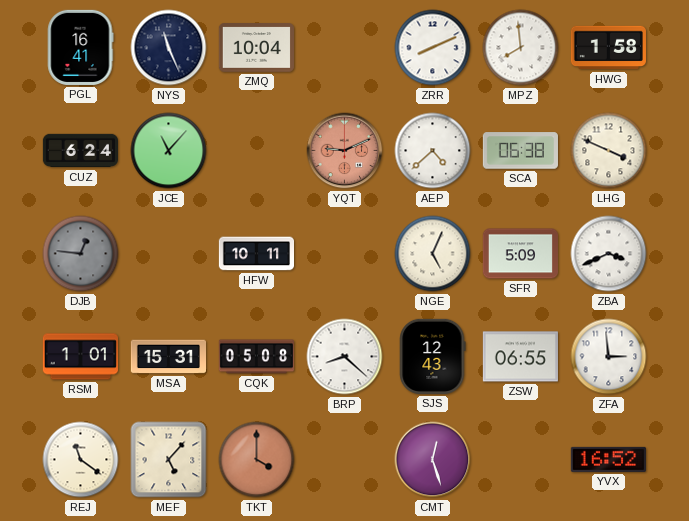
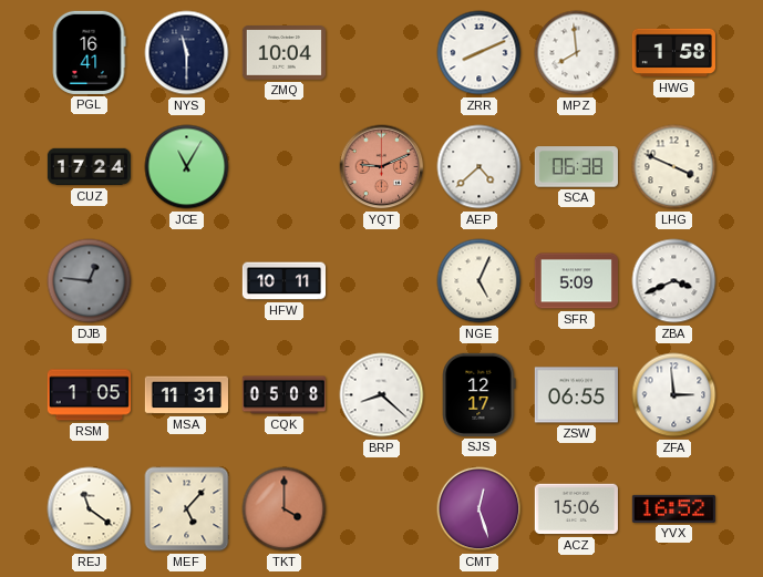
NYS: 11:26 -> 11:30 (187, 53)
CUZ: 6:24 -> 17:24 (89, 167)
JCE: 11:07 -> 11:05 (187, 167)
RSM: 1:01 -> 1:05 (89, 395)
MSA: 15:31 -> 11:31 (186, 395)
SJS: 12:43 -> 12:17 (480, 394)
ACZ: none -> 15:06 (576, 509)
